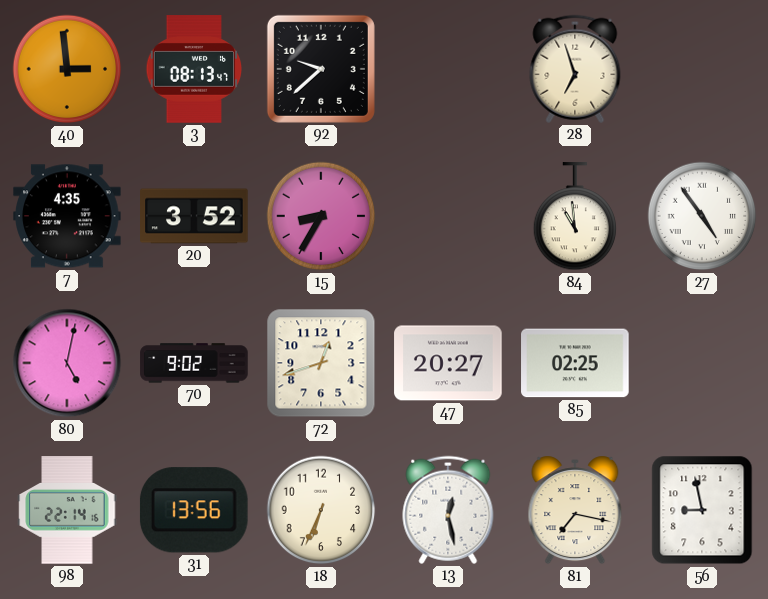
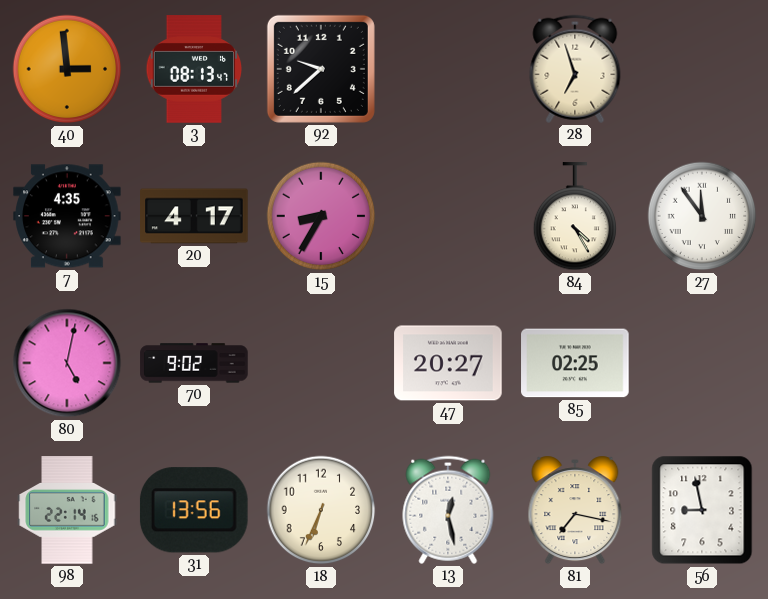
20: 3:52 -> 4:17 (194, 216)
84: 10:59 -> 4:25 (575, 217)
27: 4:54 -> 11:54 (702, 216)
72: 12:42 -> none (321, 363)
